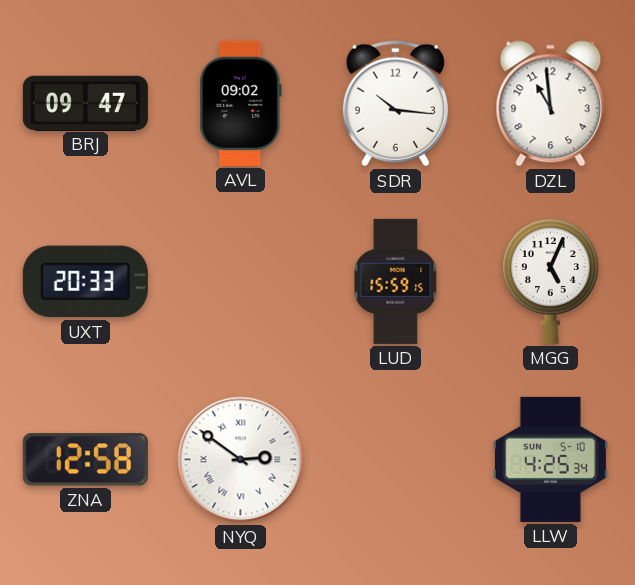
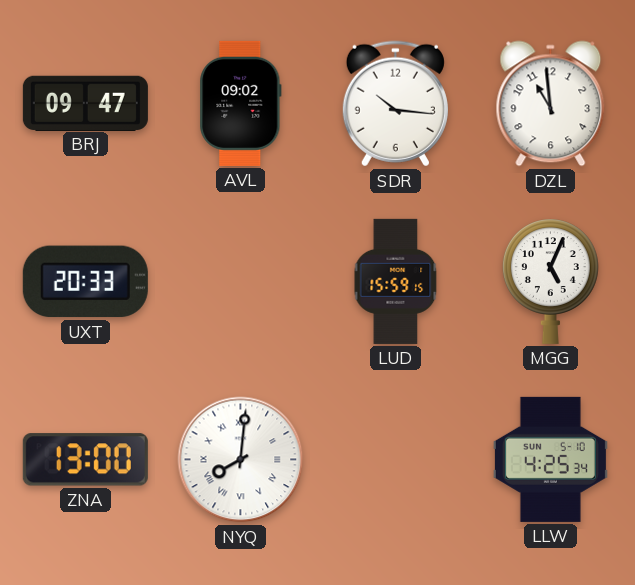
ZNA: 12:58 -> 13:00 (85, 460)
NYQ: 2:51 -> 8:01 (241, 460)
